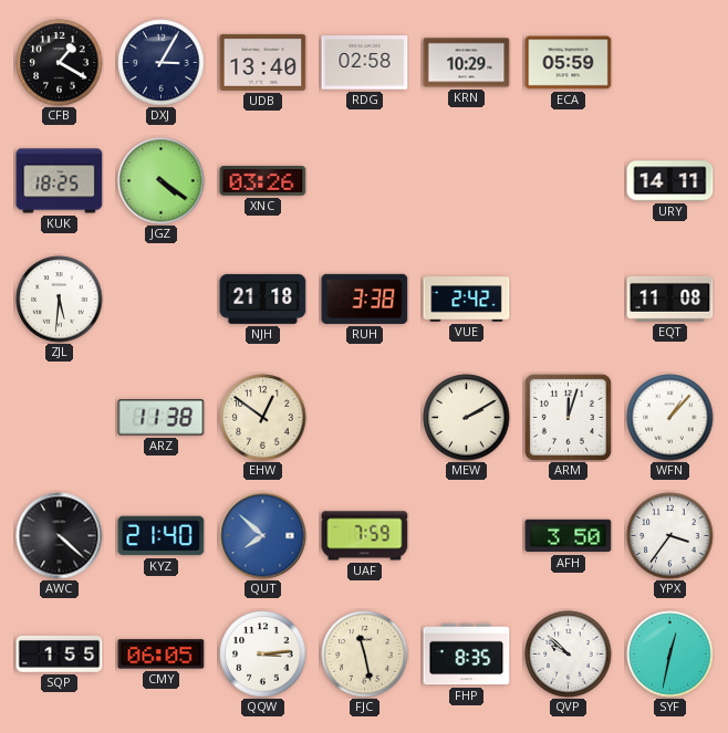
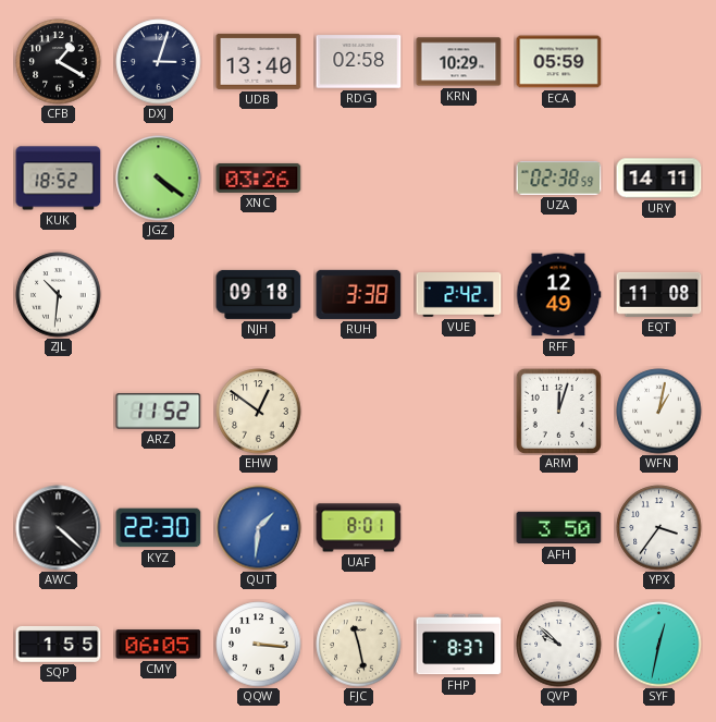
DXJ: 3:05 -> 3:03 (159, 62)
KUK: 18:25 -> 18:52 (59, 179)
UZA: none -> 02:38 (559, 179)
ZJL: 5:31 -> 10:31 (59, 295)
NJH: 21:18 -> 09:18 (259, 294)
RFF: none -> 12:49 (558, 295)
ARZ: 11:38 -> 11:52 (159, 412)
MEW: 2:10 -> none (467, 418)
WFN: 1:07 -> 1:02 (659, 412)
KYZ: 21:40 -> 22:30 (159, 528)
QUT: 7:52 -> 1:31 (259, 528)
UAF: 7:59 -> 8:01 (359, 528)
QQW: 3:14 -> 3:16 (259, 645)
FHP: 8:35 -> 8:37 (459, 645)
